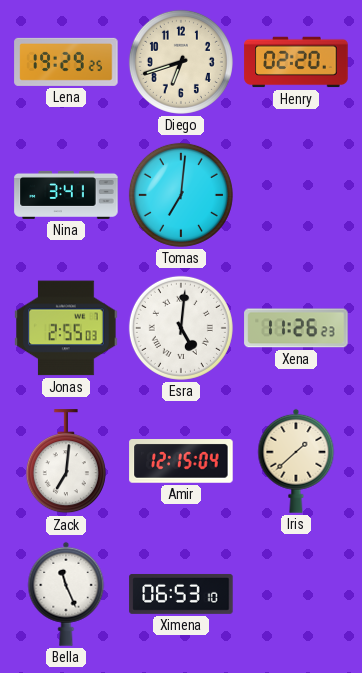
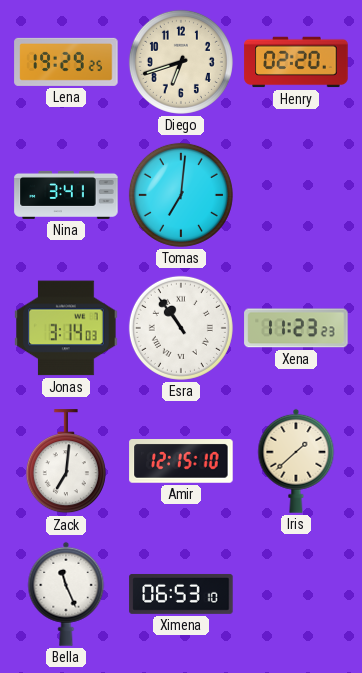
Jonas: 2:55 -> 3:14 (66, 328)
Esra: 5:01 -> 10:54 (181, 328)
Xena: 11:26 -> 11:23 (296, 328)
Amir: 12:15:04 -> 12:15:10 (181, 462)
